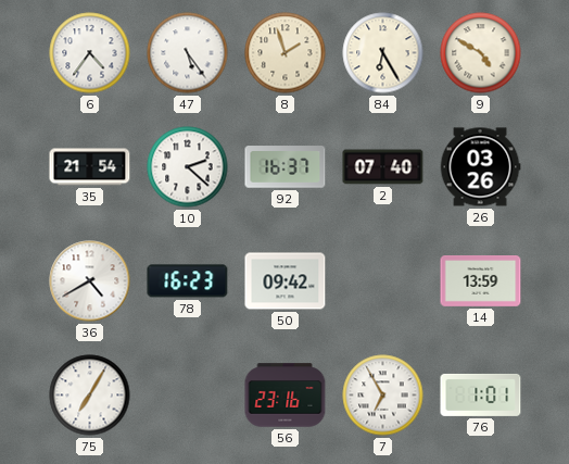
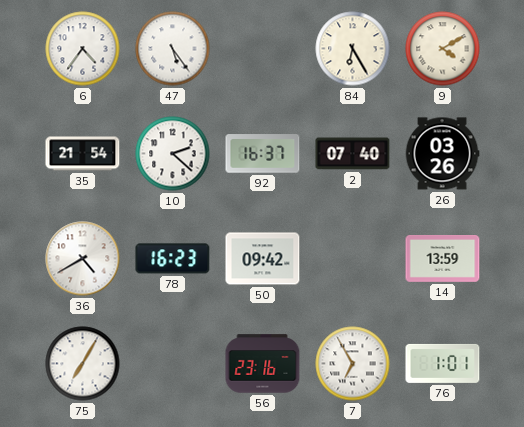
8: 1:57 -> none (286, 53)
9: 4:50 -> 4:10 (443, 49)
